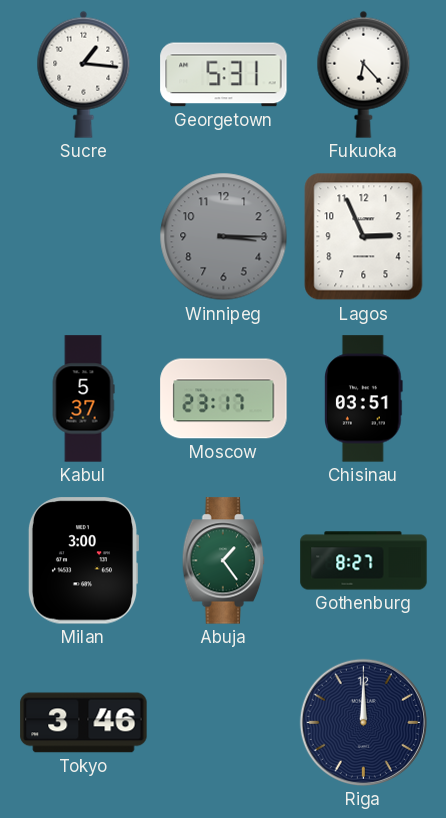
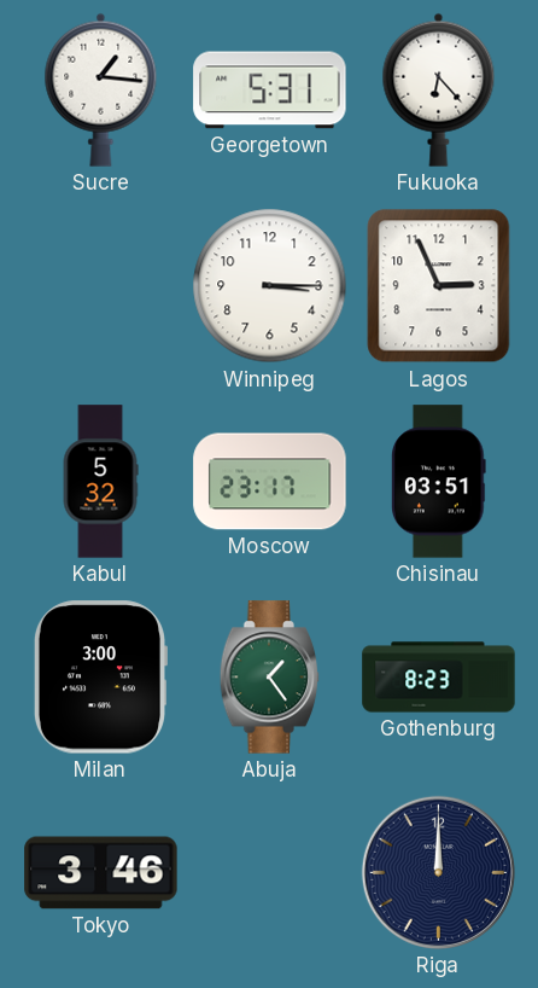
Winnipeg dial: grey -> white (270, 286)
Kabul: 5:37 -> 5:32 (100, 482)
Gothenburg: 8:27 -> 8:23 (439, 678)
